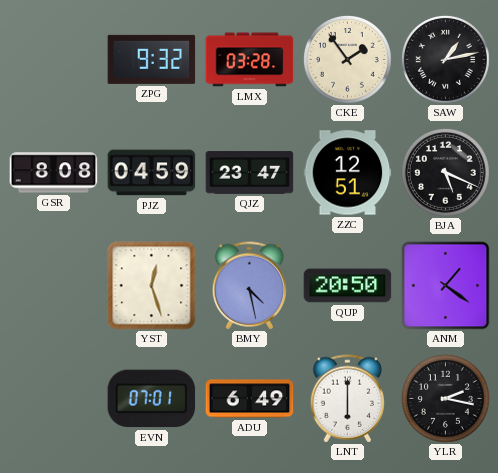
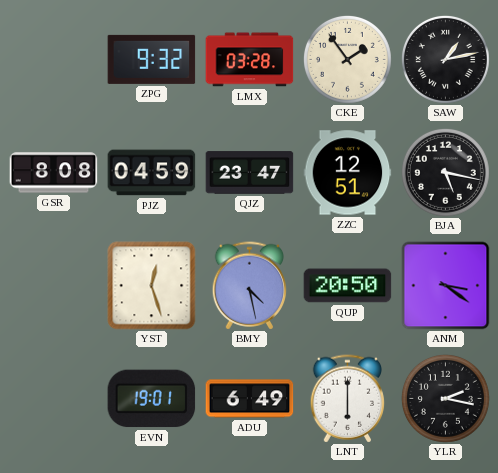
BJA: 5:19 -> 5:17 (445, 172)
ANM: 1:21 -> 3:21 (446, 286)
EVN: 07:01 -> 19:01 (152, 399)
